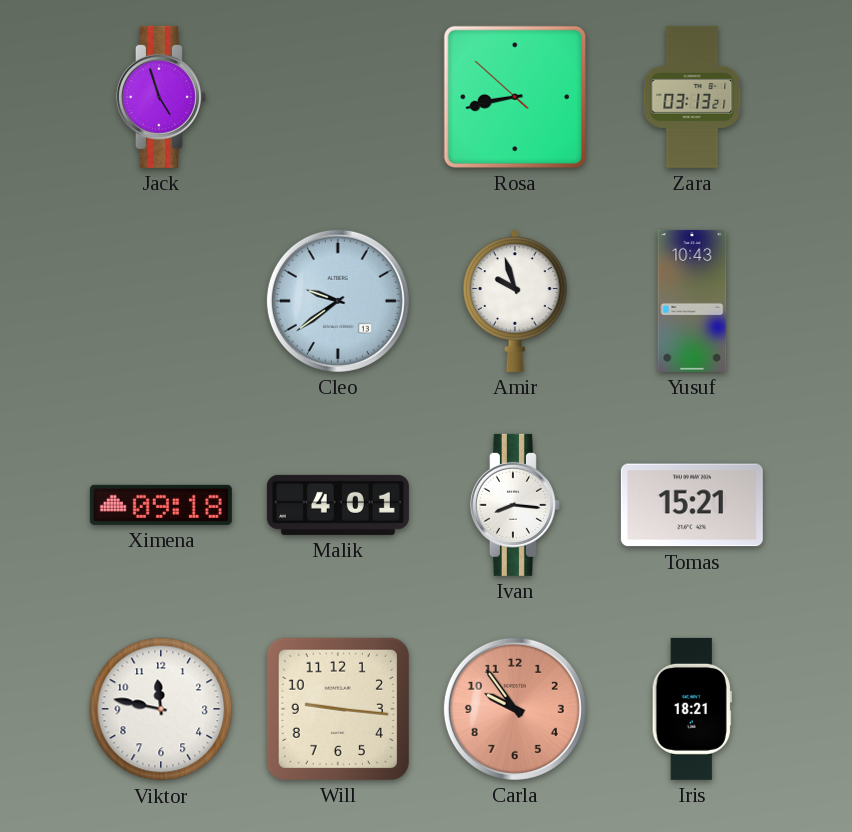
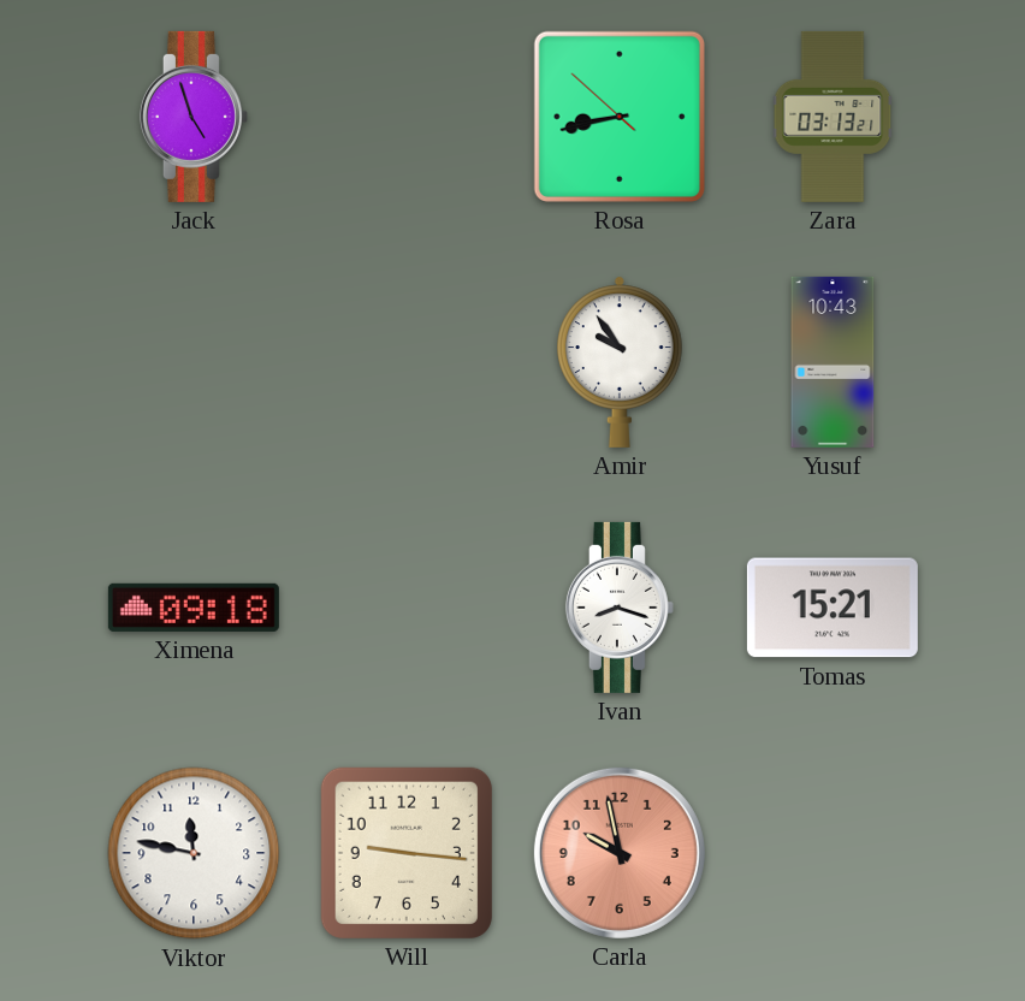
Cleo: 9:39 -> none (338, 301)
Amir: 9:57 -> 9:54 (621, 362)
Malik: 4:01 -> none (338, 505)
Ivan: 8:16 -> 8:18 (620, 608)
Carla: 9:54 -> 9:58 (620, 853)
Iris: 18:21 -> none (692, 709)
